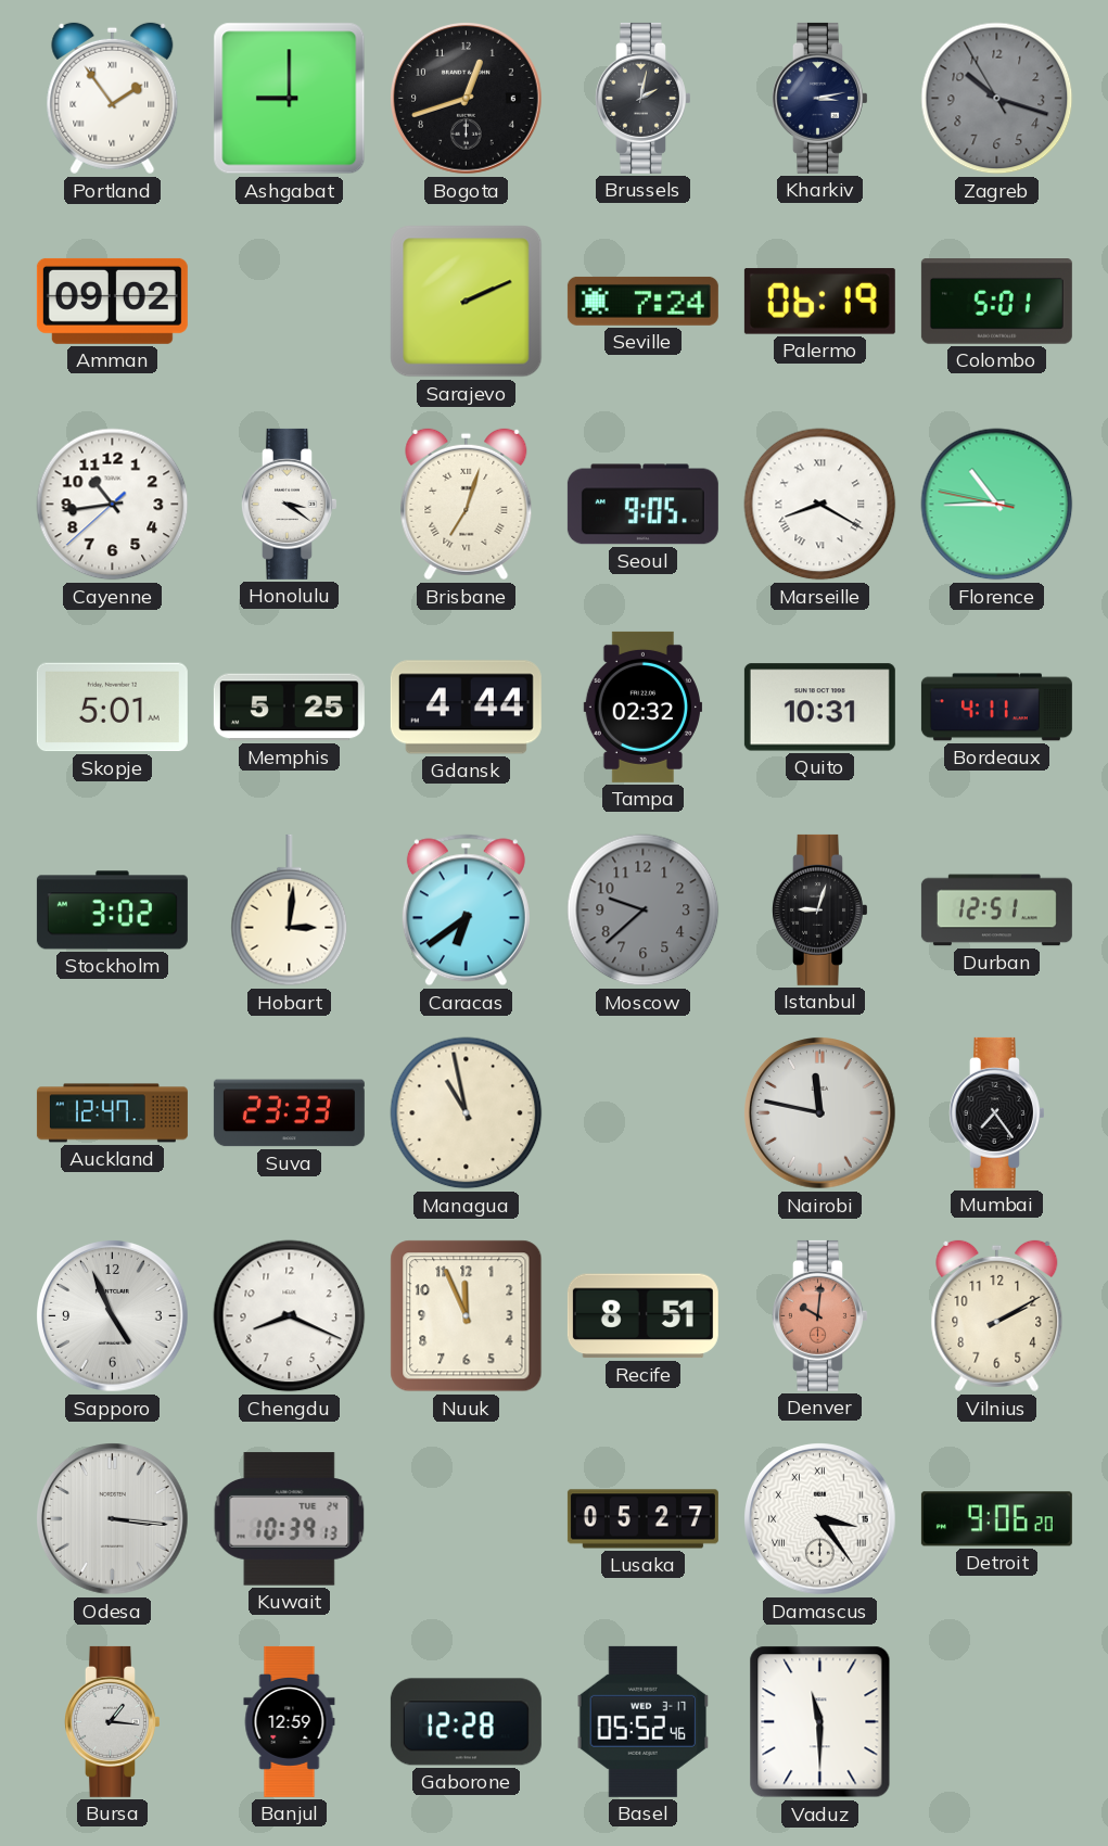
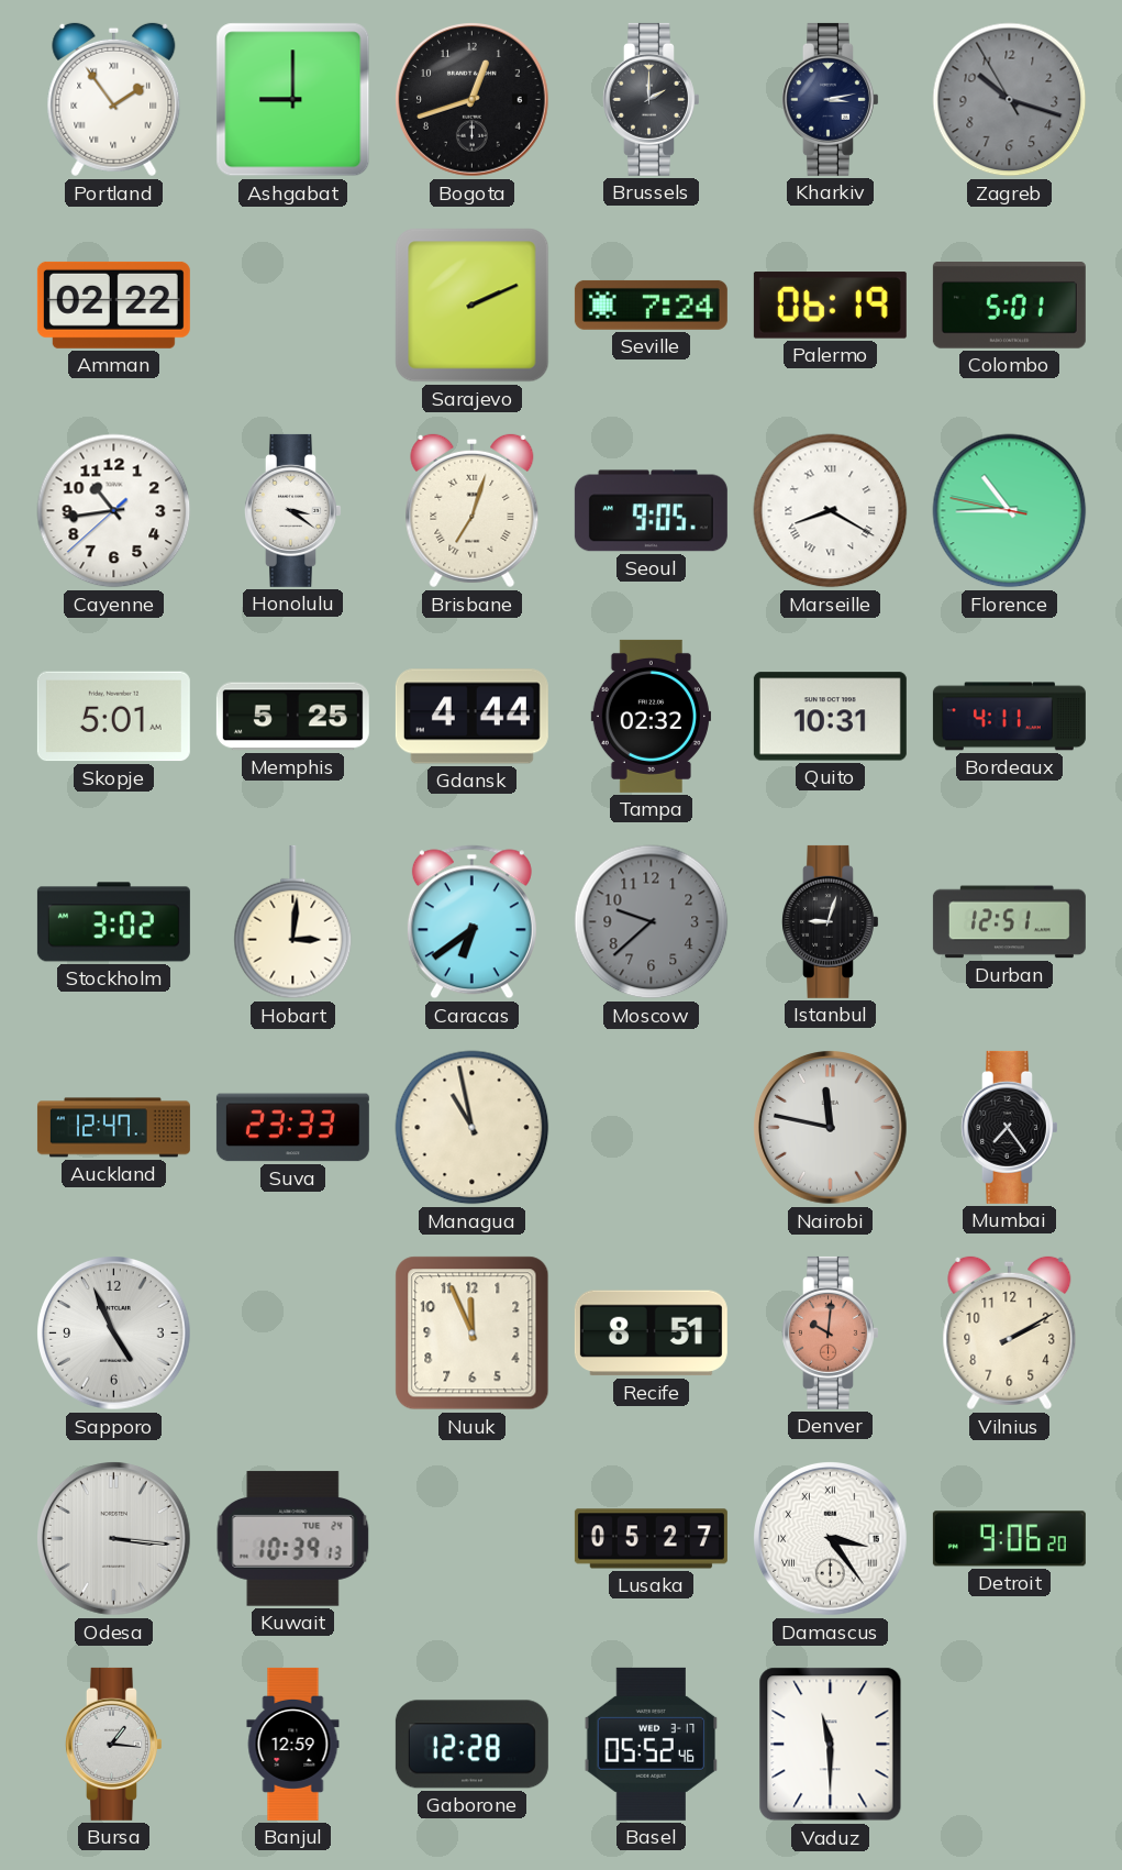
Brussels: 2:02 -> 2:00 (652, 99)
Amman: 09:02 -> 02:22 (113, 305)
Chengdu: 8:19 -> none (290, 1316)
